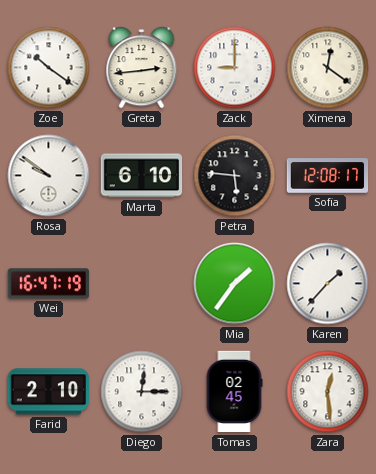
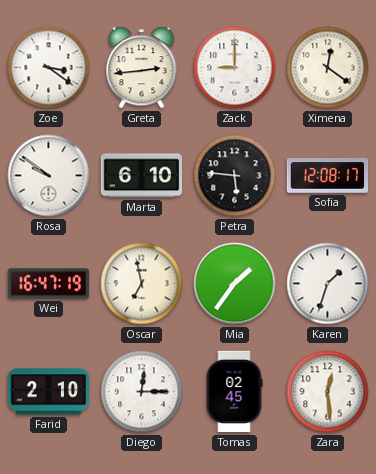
Zoe: 10:21 -> 3:21 (49, 68)
Oscar: none -> 6:58 (142, 284)
Karen: 1:37 -> 1:33 (328, 284)
